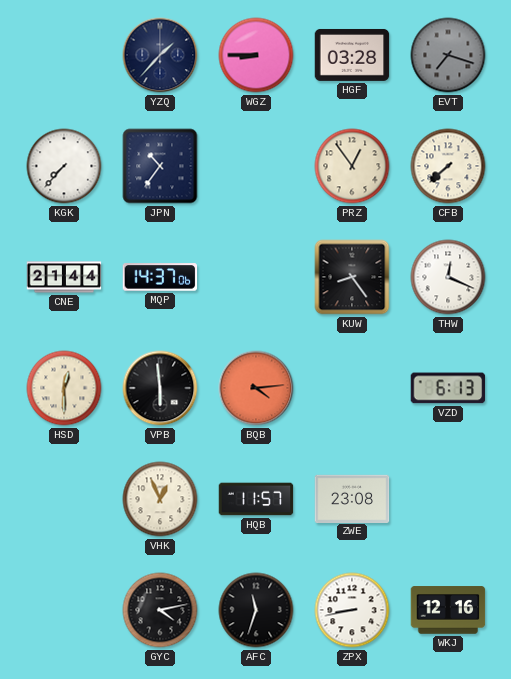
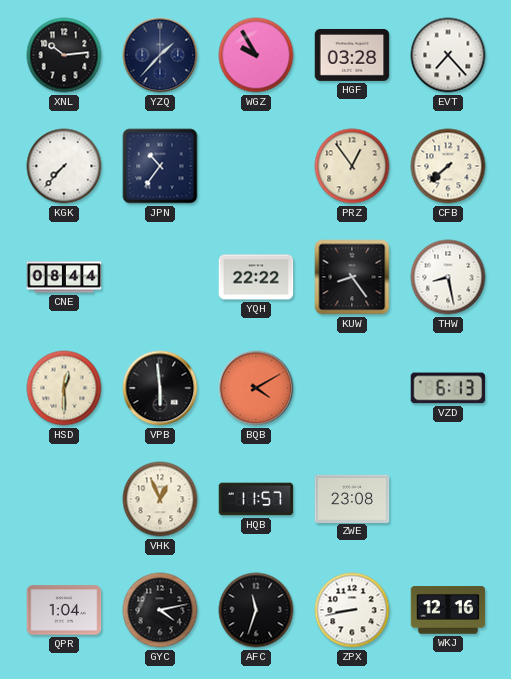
XNL: none -> 10:14 (64, 55)
WGZ: 8:45 -> 9:55 (256, 55)
EVT: 7:18 -> 7:23 (448, 55)
EVT dial: grey -> white (448, 55)
CNE: 21:44 -> 08:44 (64, 277)
MQP: 14:37 -> none (160, 277)
YQH: none -> 22:22 (256, 277)
THW: 12:19 -> 8:28 (448, 277)
BQB: 4:14 -> 4:10 (256, 388)
QPR: none -> 1:04 (64, 610)
